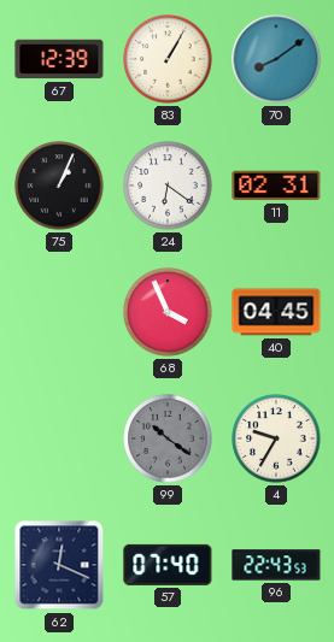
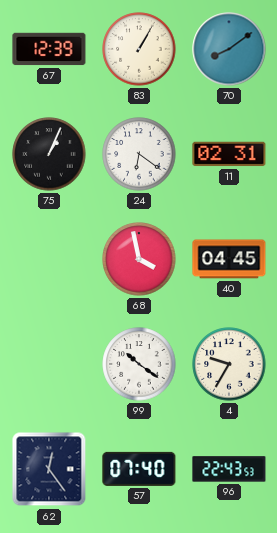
68: 3:56 -> 3:58 (139, 259)
99 dial: grey -> white (139, 364)
62: 12:19 -> 12:24 (49, 469)
